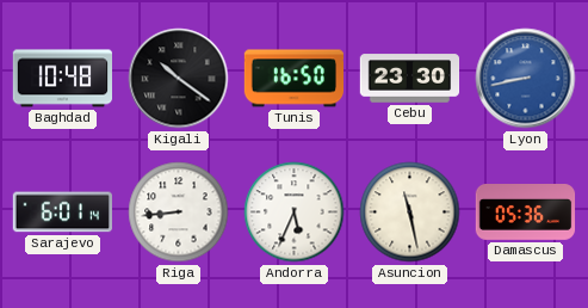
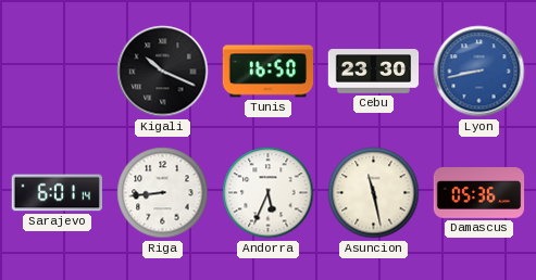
Baghdad: 10:48 -> none (62, 79)
Kigali: 10:21 -> 10:19 (163, 72)
